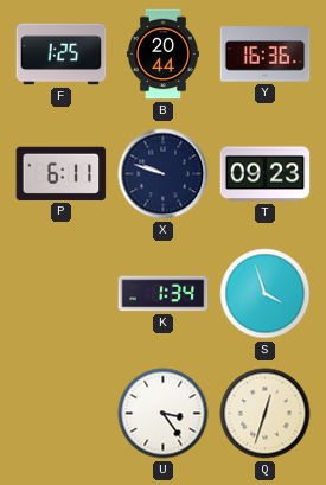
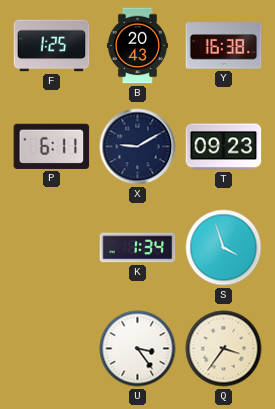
B: 20:44 -> 20:43 (137, 46)
Y: 16:36 -> 16:38 (224, 46)
X: 9:48 -> 9:10 (138, 147)
Q: 12:33 -> 3:36 (224, 349)
